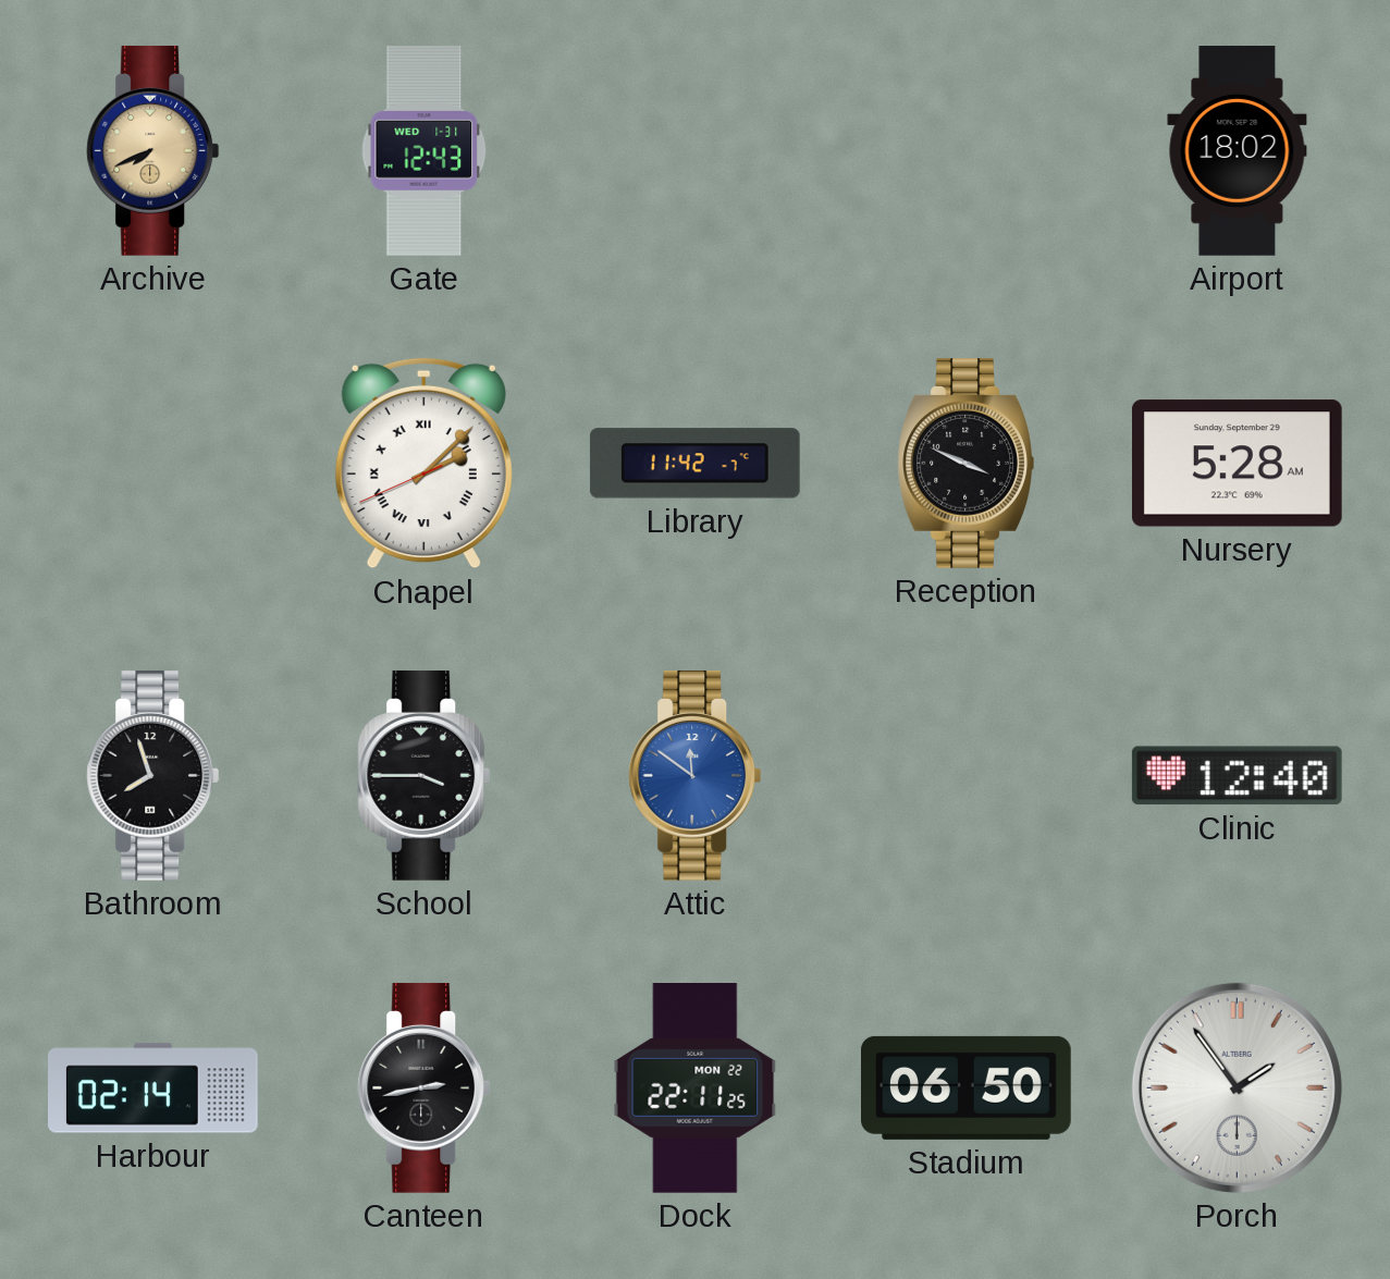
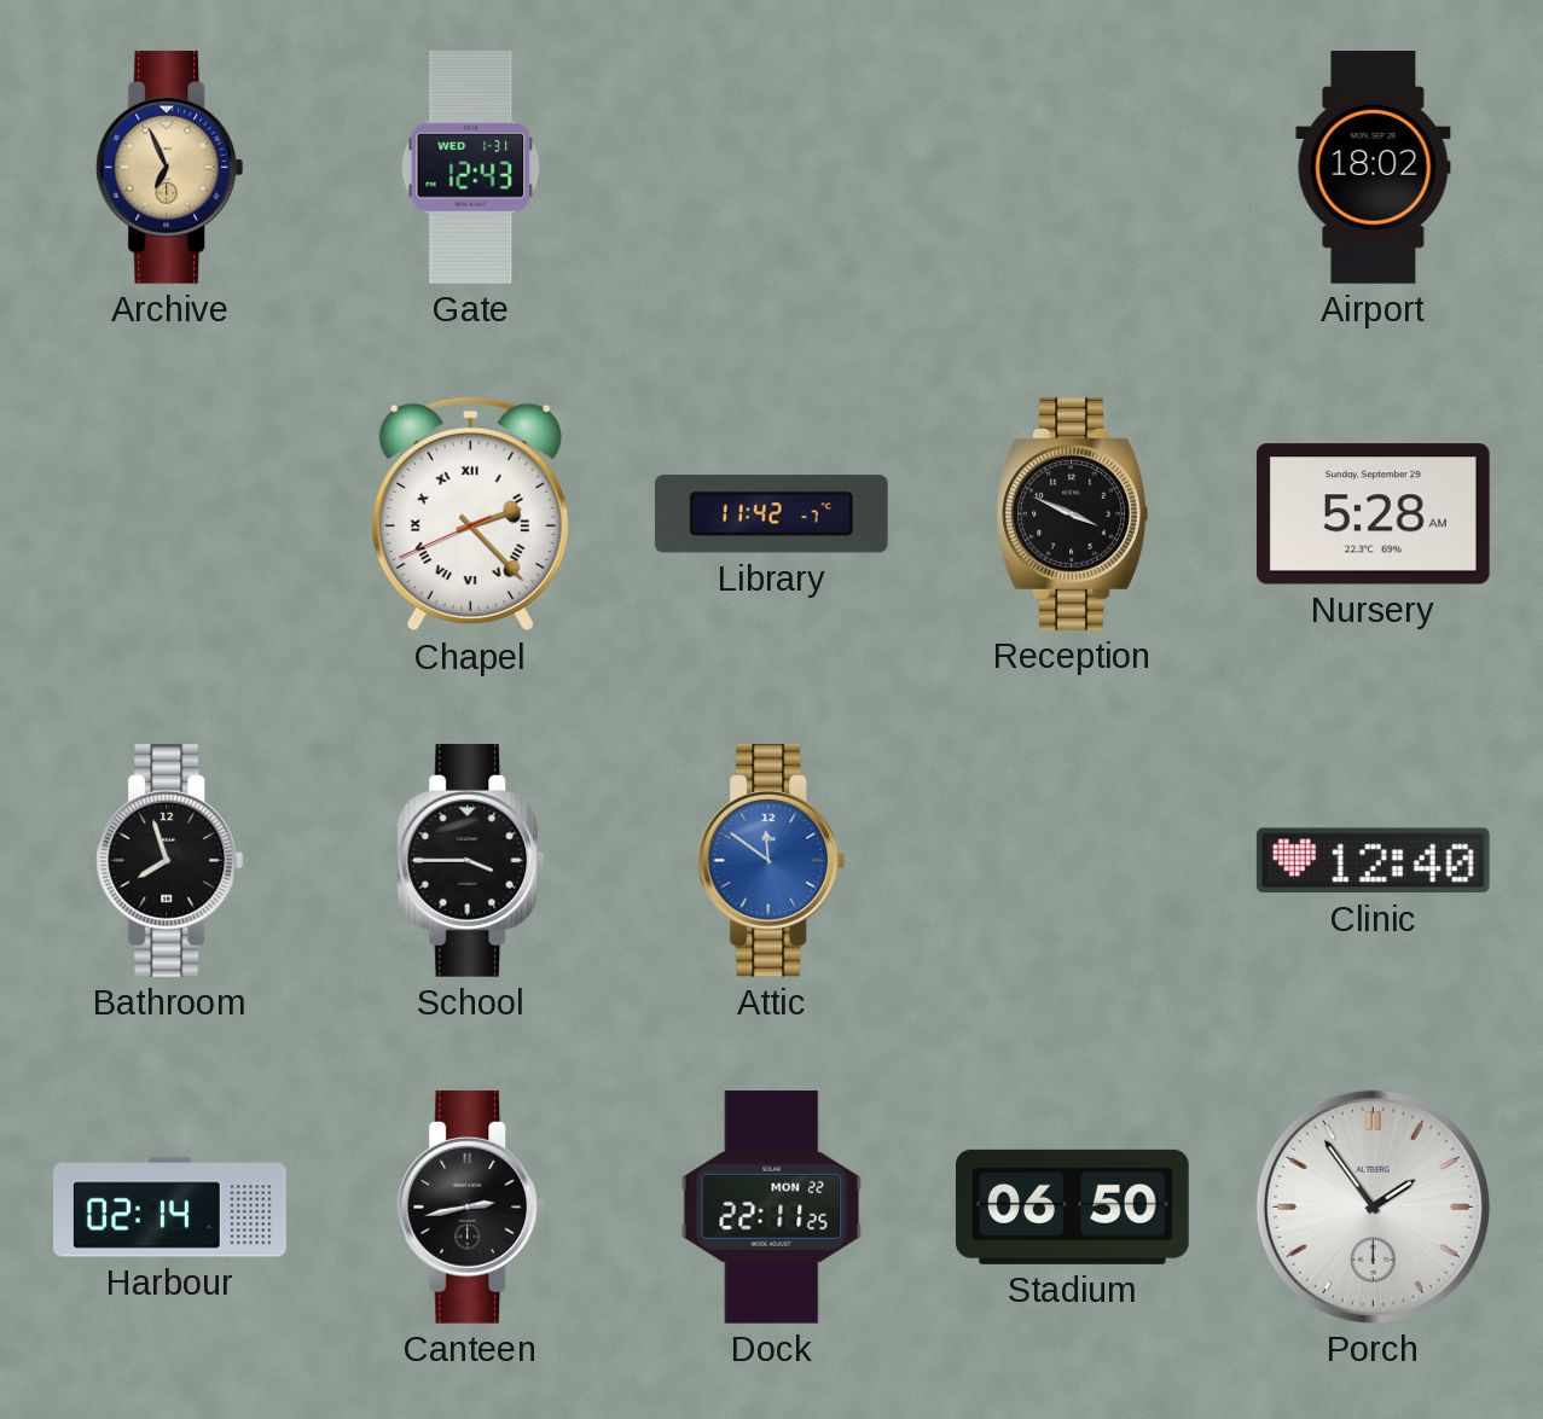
Archive: 7:41 -> 6:56 (170, 167)
Chapel: 2:07 -> 2:22 (470, 514)
